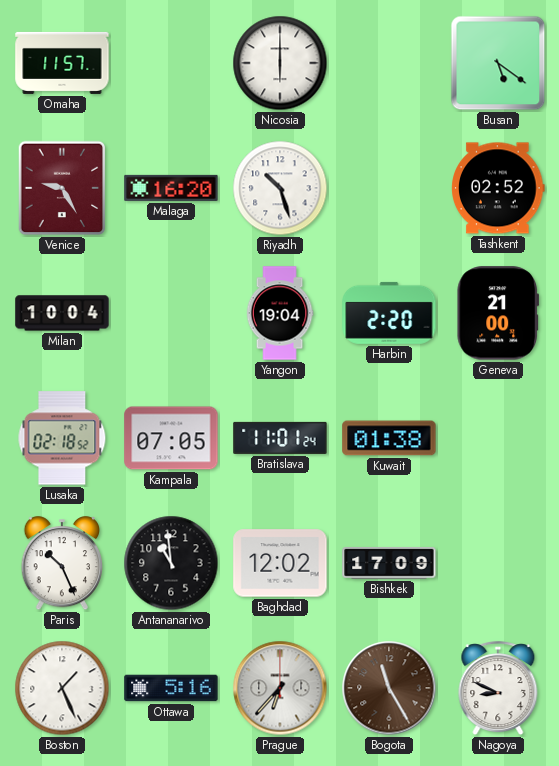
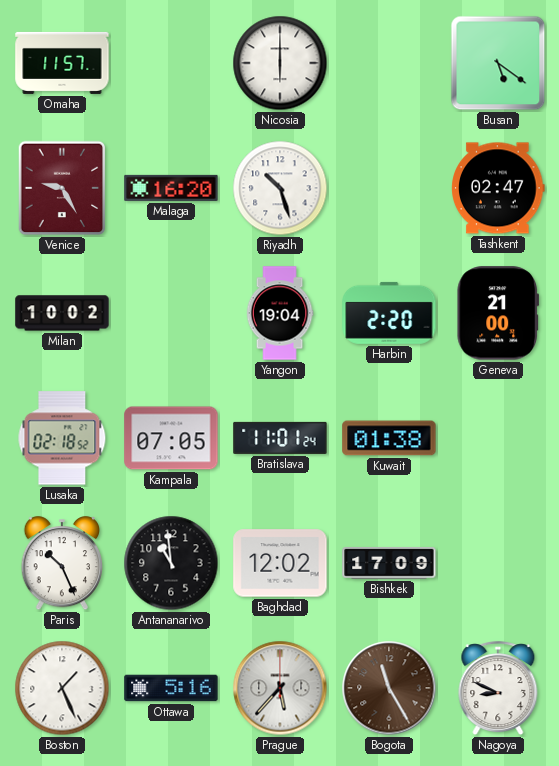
Tashkent: 02:52 -> 02:47 (498, 188)
Milan: 10:04 -> 10:02 (62, 313)
Prague: 6:37 -> 5:37 (280, 688)
